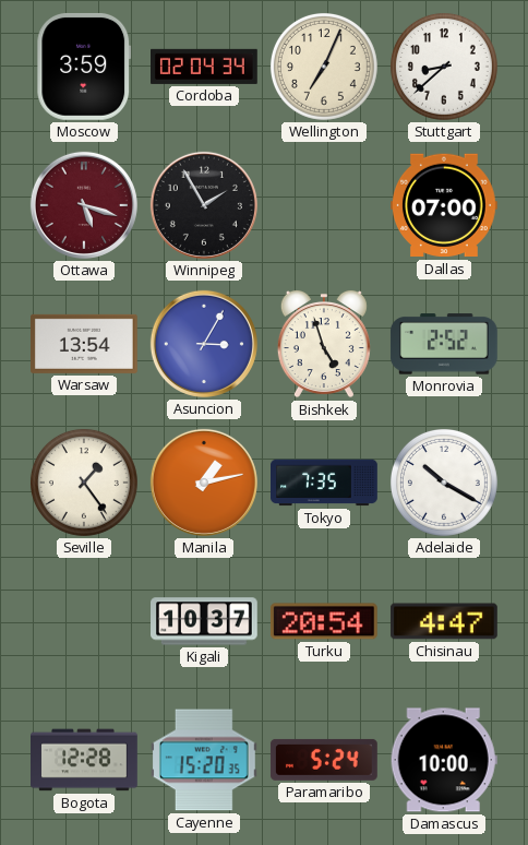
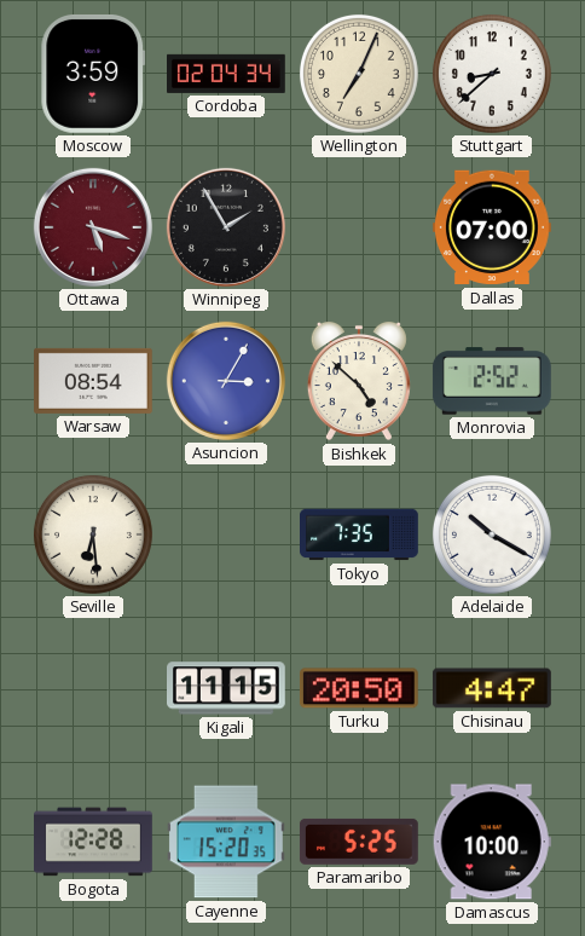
Warsaw: 13:54 -> 08:54 (94, 381)
Bishkek: 4:57 -> 4:52 (359, 381)
Seville: 1:24 -> 6:29 (93, 535)
Manila: 1:13 -> none (204, 483)
Kigali: 10:37 -> 11:15 (227, 688)
Turku: 20:54 -> 20:50 (359, 688)
Paramaribo: 5:24 -> 5:25 (359, 842)
